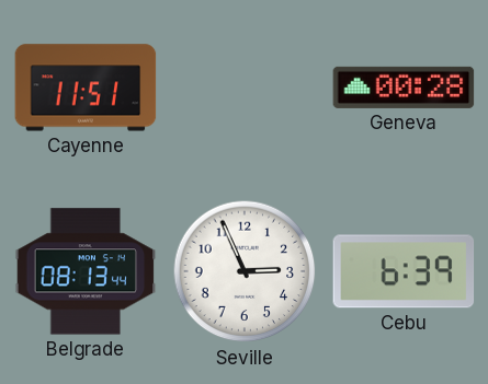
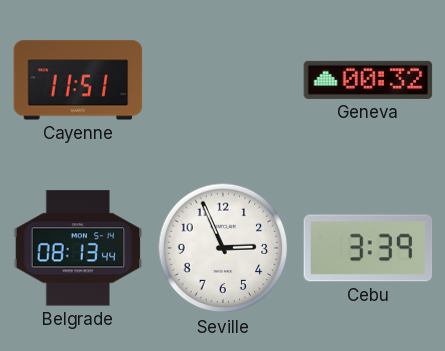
Geneva: 00:28 -> 00:32 (368, 80)
Cebu: 6:39 -> 3:39 (368, 248)
